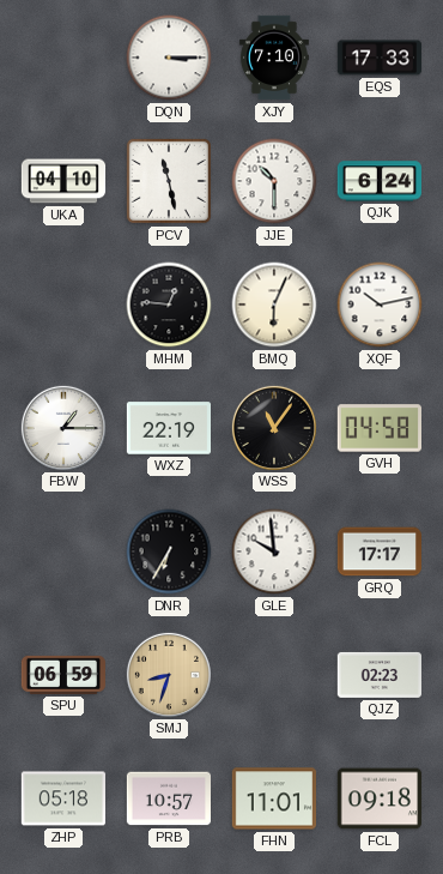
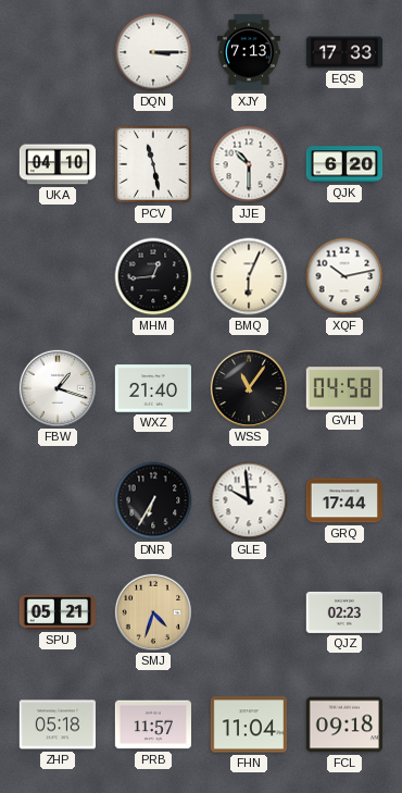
XJY: 7:10 -> 7:13 (249, 52)
QJK: 6:24 -> 6:20 (343, 164)
MHM: 12:46 -> 12:44 (153, 276)
FBW: 1:15 -> 1:18 (56, 387)
WXZ: 22:19 -> 21:40 (152, 388)
GRQ: 17:17 -> 17:44 (344, 500)
SPU: 06:59 -> 05:21 (56, 612)
SMJ: 8:33 -> 4:33 (152, 611)
PRB: 10:57 -> 11:57 (153, 724)
FHN: 11:01 -> 11:04 (248, 724)
